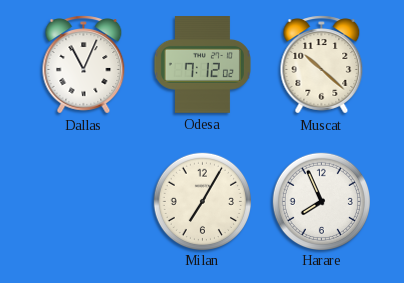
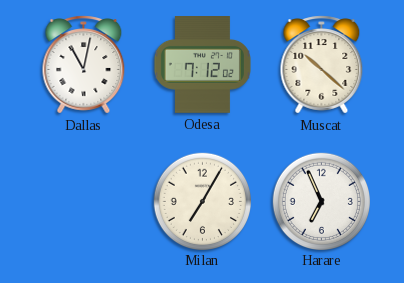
Dallas: 11:04 -> 11:02 (84, 65)
Harare: 7:56 -> 6:56 (321, 201)
